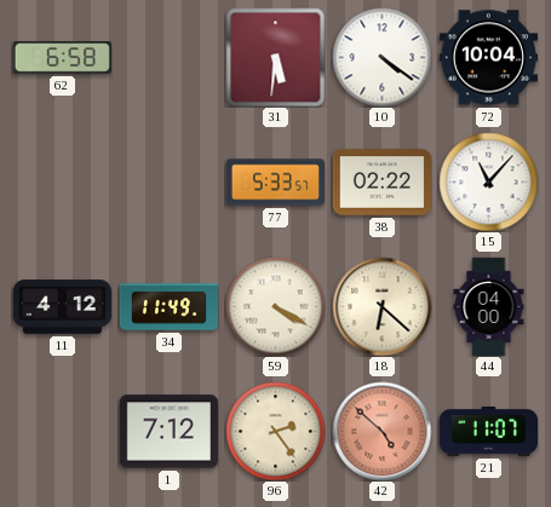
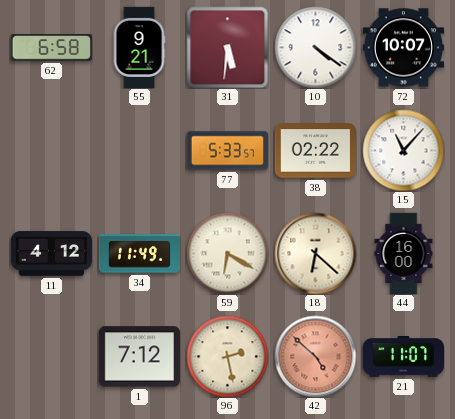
55: none -> 9:21 (139, 47)
72: 10:04 -> 10:07 (403, 48)
59: 4:20 -> 6:20 (227, 253)
44: 04:00 -> 16:00 (404, 253)
96: 2:24 -> 2:28 (227, 356)
